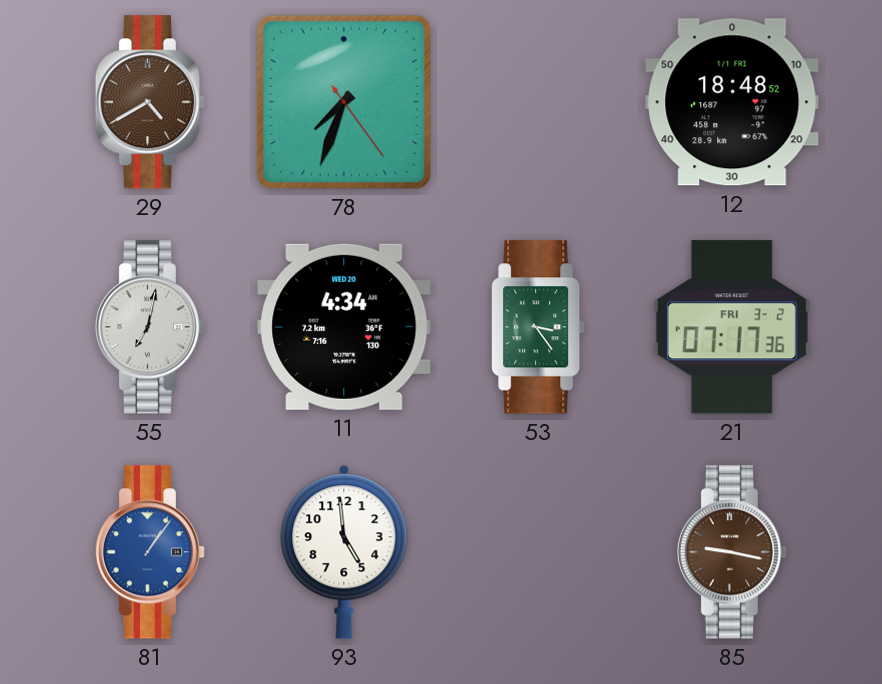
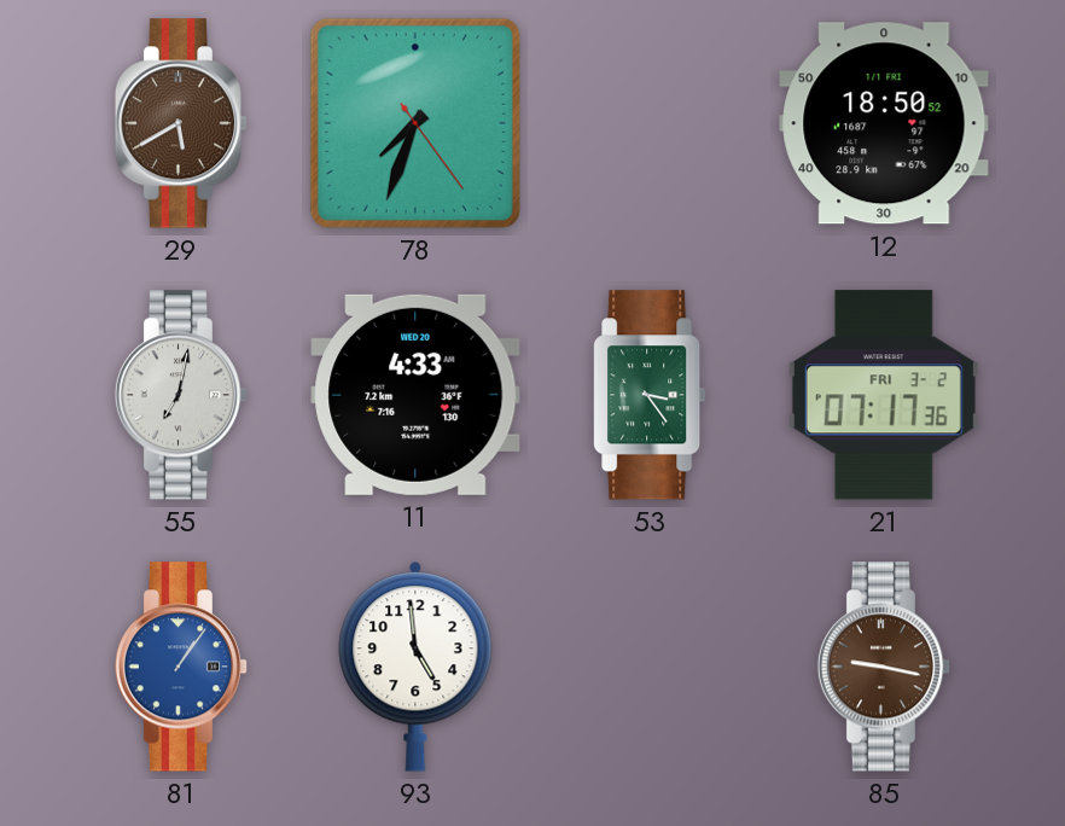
29: 4:40 -> 5:40 (181, 123)
12: 18:48 -> 18:50 (884, 123)
11: 4:34 -> 4:33 (415, 395)
